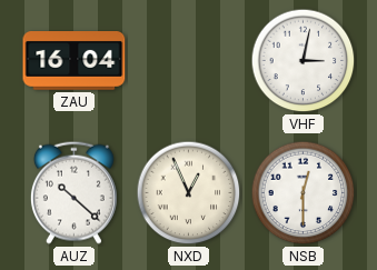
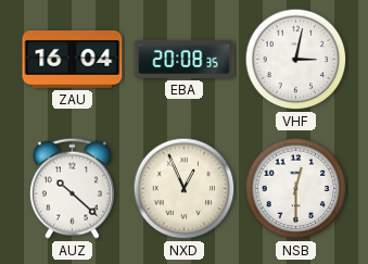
EBA: none -> 20:08 (185, 59)
